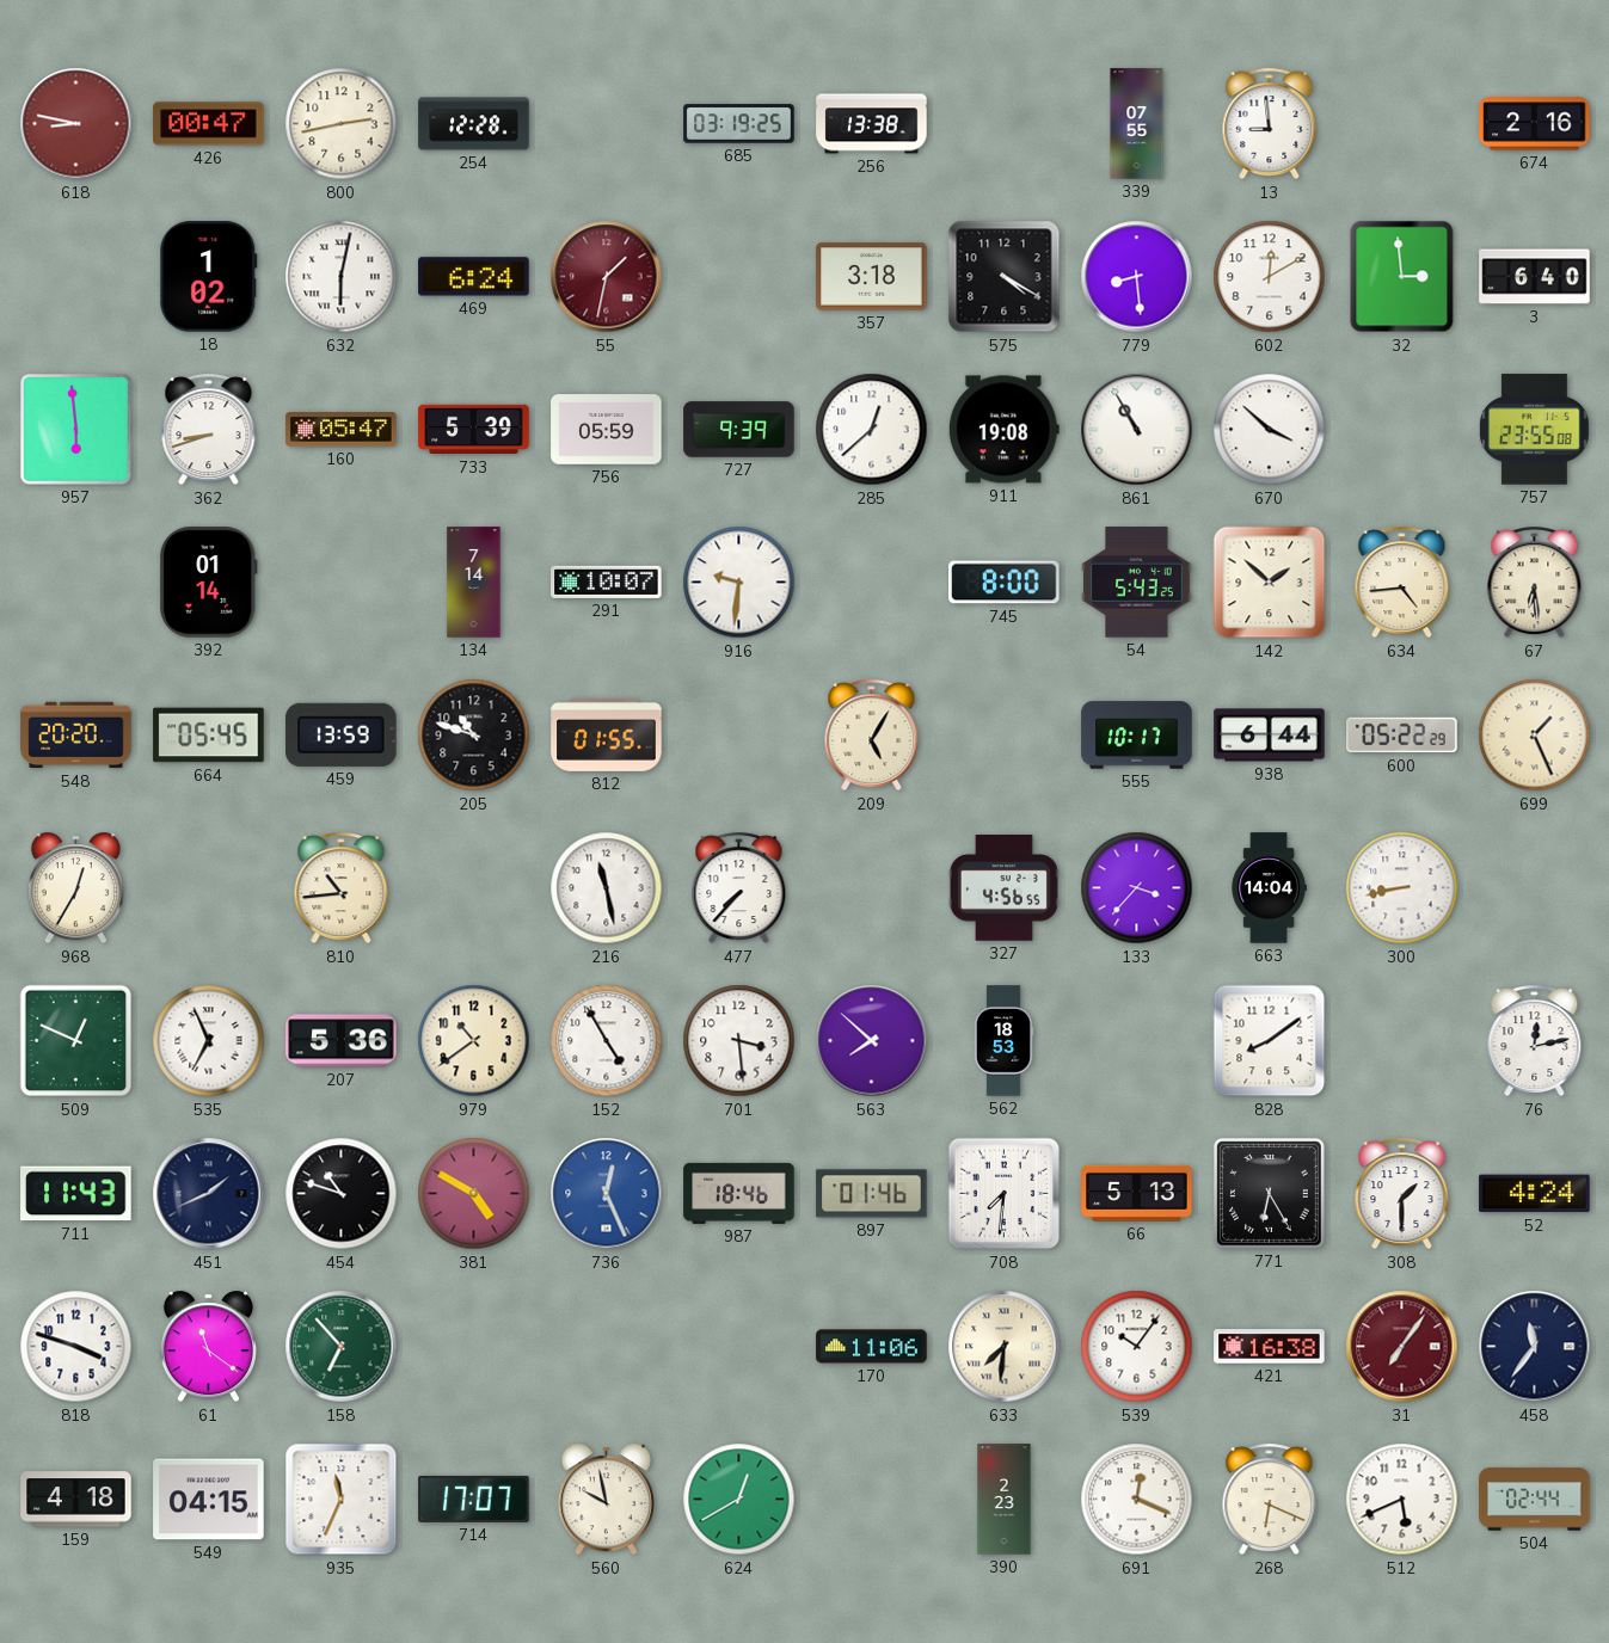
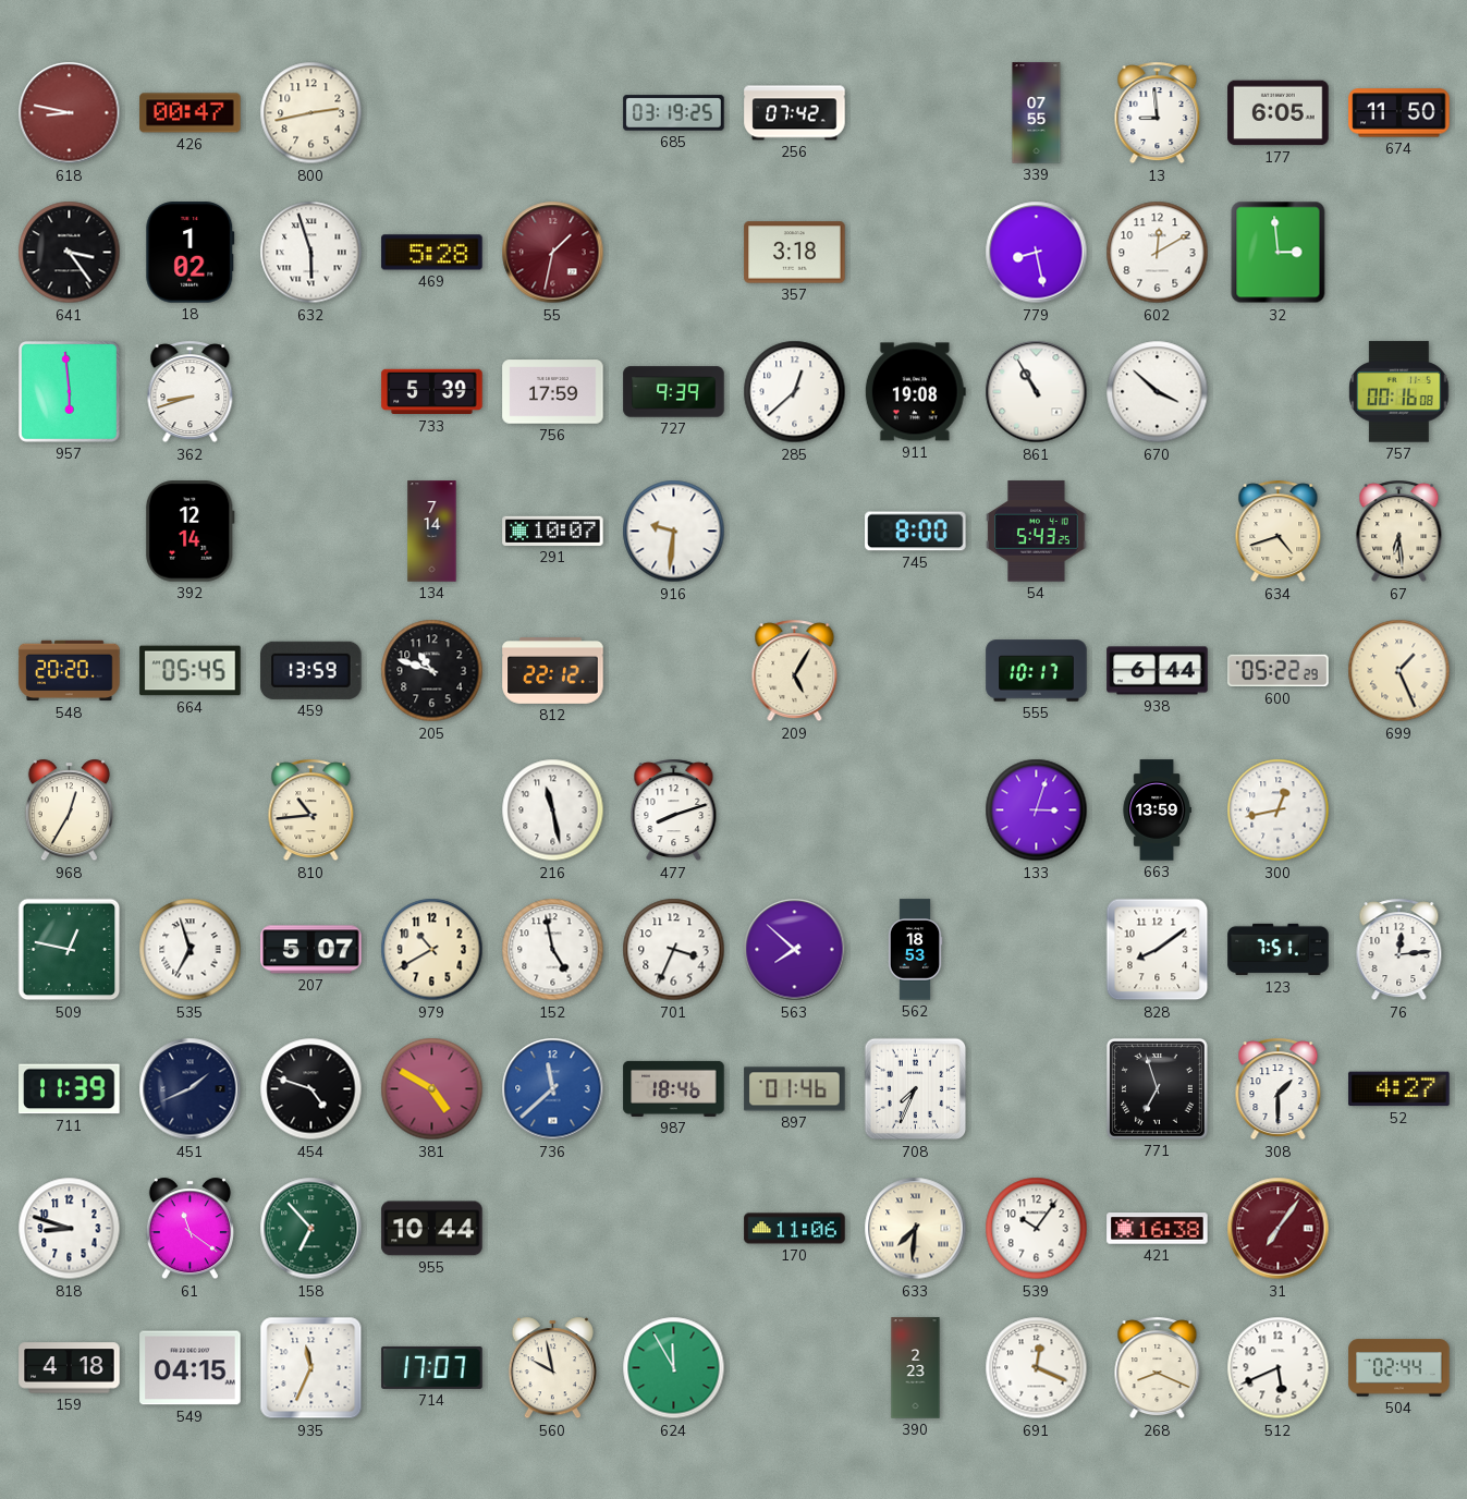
254: 12:28 -> none (474, 124)
256: 13:38 -> 07:42 (795, 113)
177: none -> 6:05 (1279, 113)
674: 2:16 -> 11:50 (1399, 113)
641: none -> 3:24 (70, 253)
632: 6:02 -> 5:57 (311, 253)
469: 6:24 -> 5:28 (432, 253)
575: 4:20 -> none (1005, 277)
779: 8:29 -> 8:28 (1037, 253)
3: 6:40 -> none (1535, 277)
160: 05:47 -> none (342, 430)
756: 05:59 -> 17:59 (553, 392)
757: 23:55 -> 00:16 (1399, 392)
392: 01:14 -> 12:14 (190, 532)
142: 1:52 -> none (1270, 583)
634: 4:44 -> 4:42 (1279, 532)
812: 01:55 -> 22:12 (553, 671)
477: 7:37 -> 8:12 (674, 811)
327: 4:56 -> none (1003, 888)
133: 3:37 -> 3:03 (1037, 811)
663: 14:04 -> 13:59 (1157, 811)
300: 8:43 -> 12:43 (1279, 811)
509: 12:49 -> 12:47 (70, 950)
535: 6:56 -> 6:57 (191, 950)
207: 5:36 -> 5:07 (311, 950)
979: 10:39 -> 10:40 (432, 950)
152: 4:55 -> 4:58 (553, 950)
701: 3:29 -> 3:34 (674, 950)
123: none -> 7:51 (1279, 950)
76: 12:13 -> 12:14 (1399, 950)
711: 11:43 -> 11:39 (70, 1089)
454: 10:48 -> 4:48 (311, 1089)
736: 12:26 -> 11:38 (553, 1089)
708: 7:31 -> 7:34 (916, 1089)
66: 5:13 -> none (1137, 1193)
771: 6:25 -> 6:57 (1157, 1088)
52: 4:24 -> 4:27 (1399, 1089)
818: 3:48 -> 8:48 (70, 1229)
955: none -> 10:44 (432, 1229)
458: 11:36 -> none (1535, 1347)
624: 12:40 -> 11:55 (674, 1368)
268: 6:19 -> 8:19 (1158, 1368)
